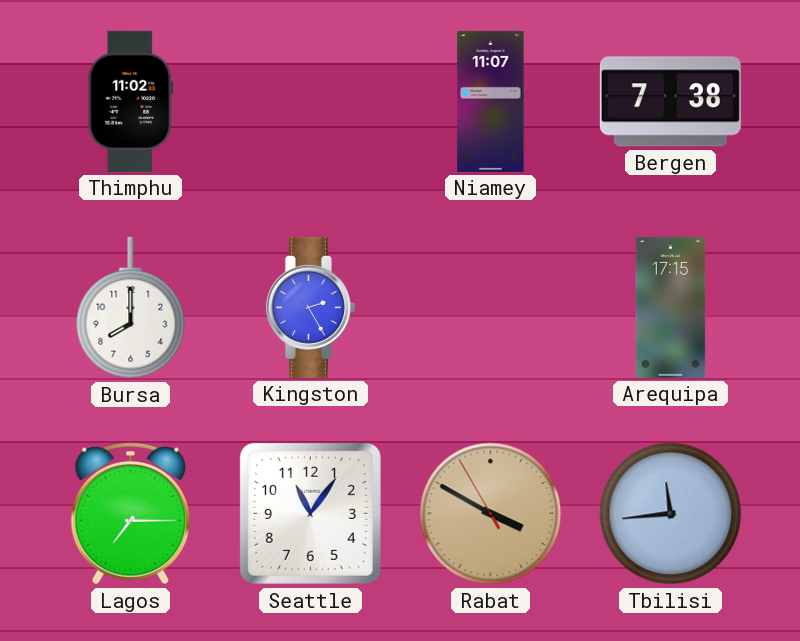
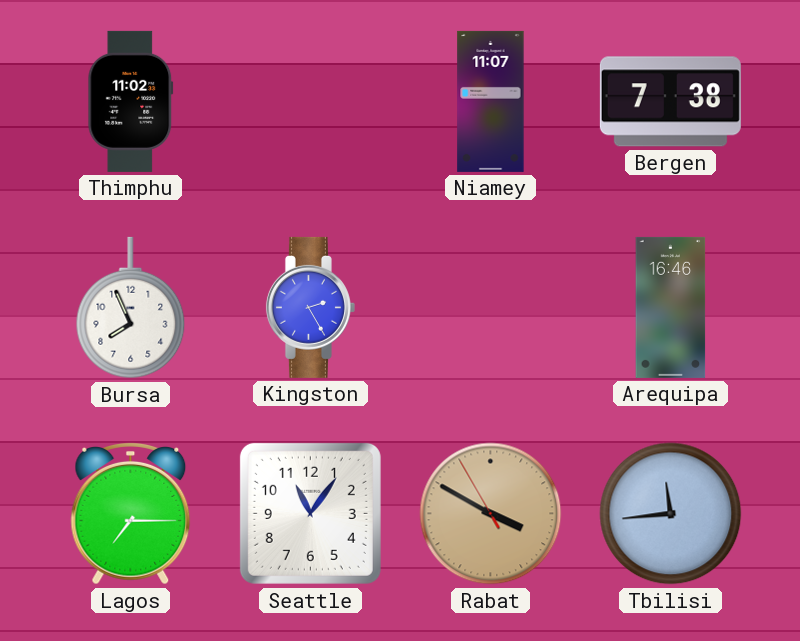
Bursa: 8:00 -> 7:56 (131, 308)
Arequipa: 17:15 -> 16:46 (671, 307)
